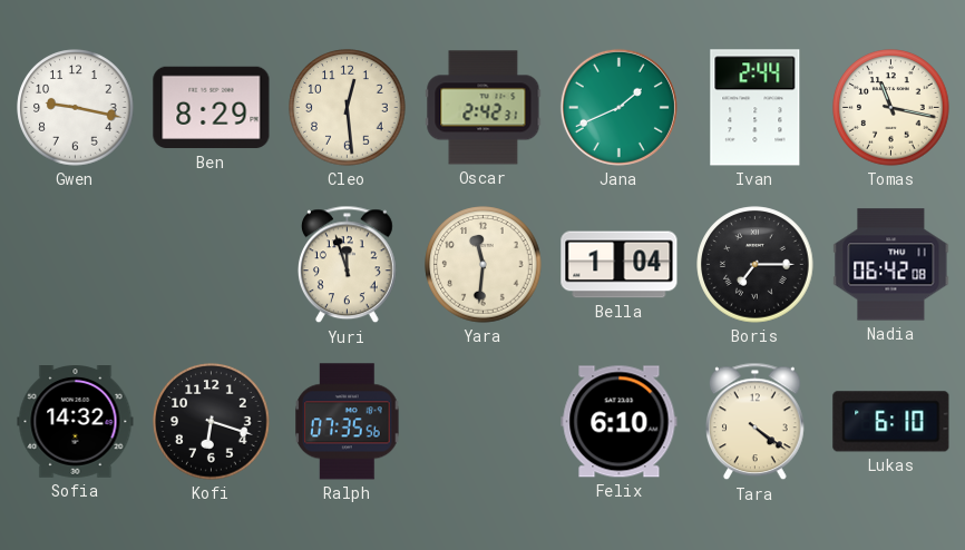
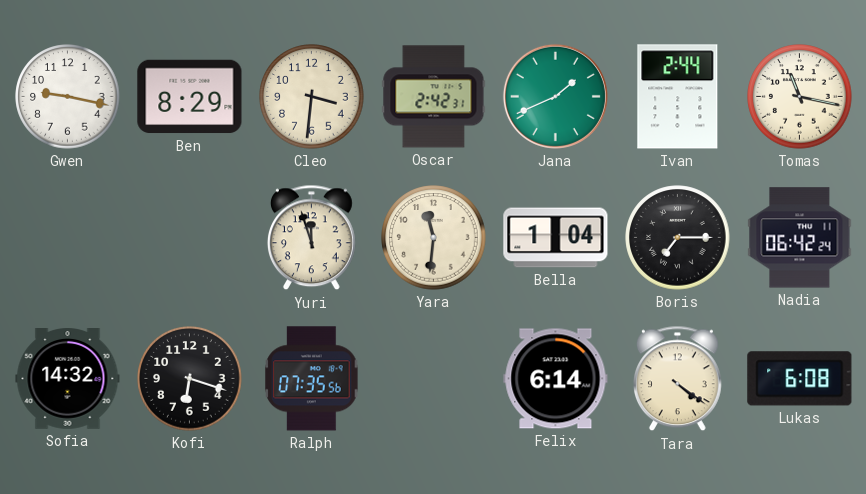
Cleo: 12:29 -> 3:31 (312, 97)
Nadia: 06:42:08 -> 06:42:24 (800, 238)
Felix: 6:10 -> 6:14 (556, 379)
Lukas: 6:10 -> 6:08 (800, 379)
